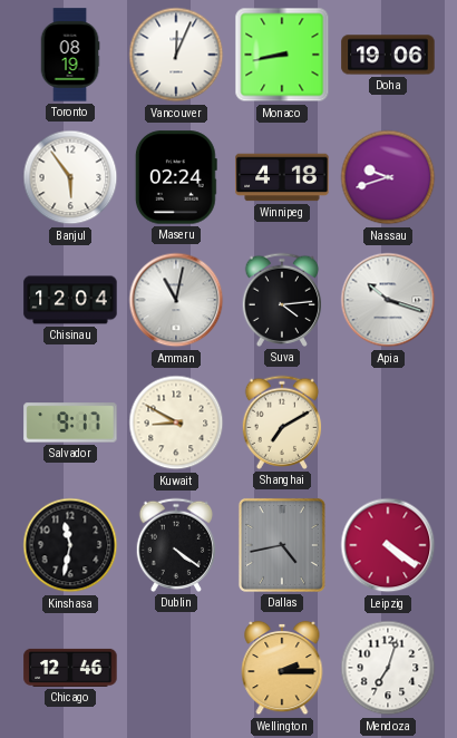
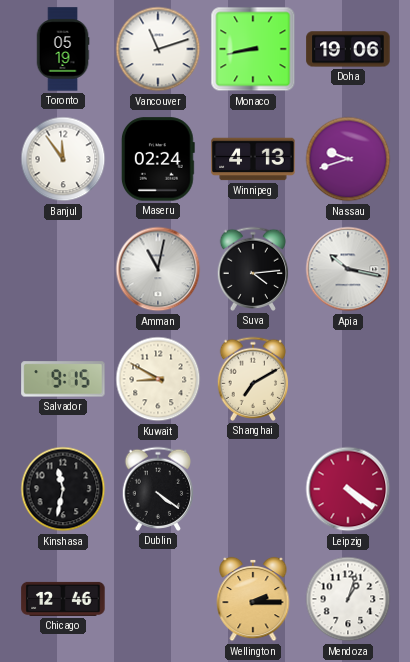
Toronto: 08:19 -> 05:19 (63, 49)
Vancouver: 12:04 -> 11:12 (158, 49)
Banjul: 5:54 -> 11:54 (63, 159)
Winnipeg: 4:18 -> 4:13 (253, 159)
Chisinau: 12:04 -> none (70, 300)
Apia: 10:18 -> 10:17 (348, 269)
Salvador: 9:17 -> 9:15 (63, 379)
Dallas: 4:43 -> none (282, 545)
Mendoza: 7:03 -> 1:03 (348, 599)
